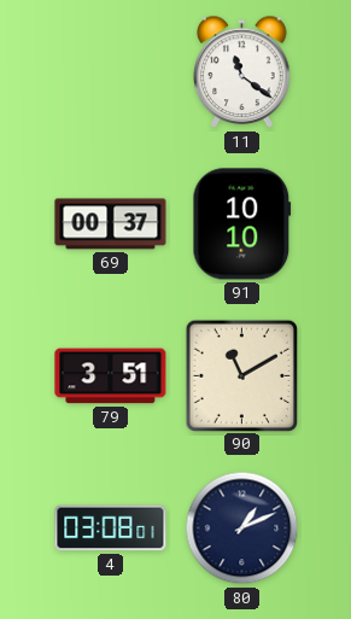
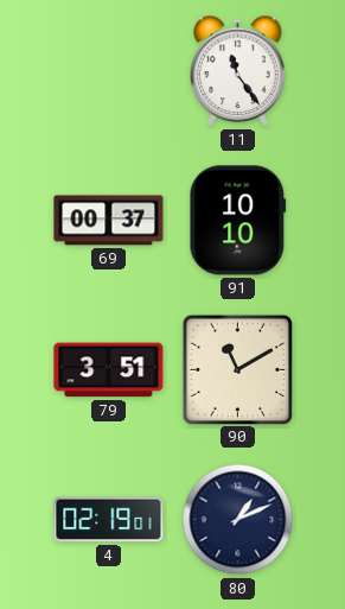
11: 11:21 -> 11:24 (238, 71)
4: 03:08 -> 02:19 (109, 520)
